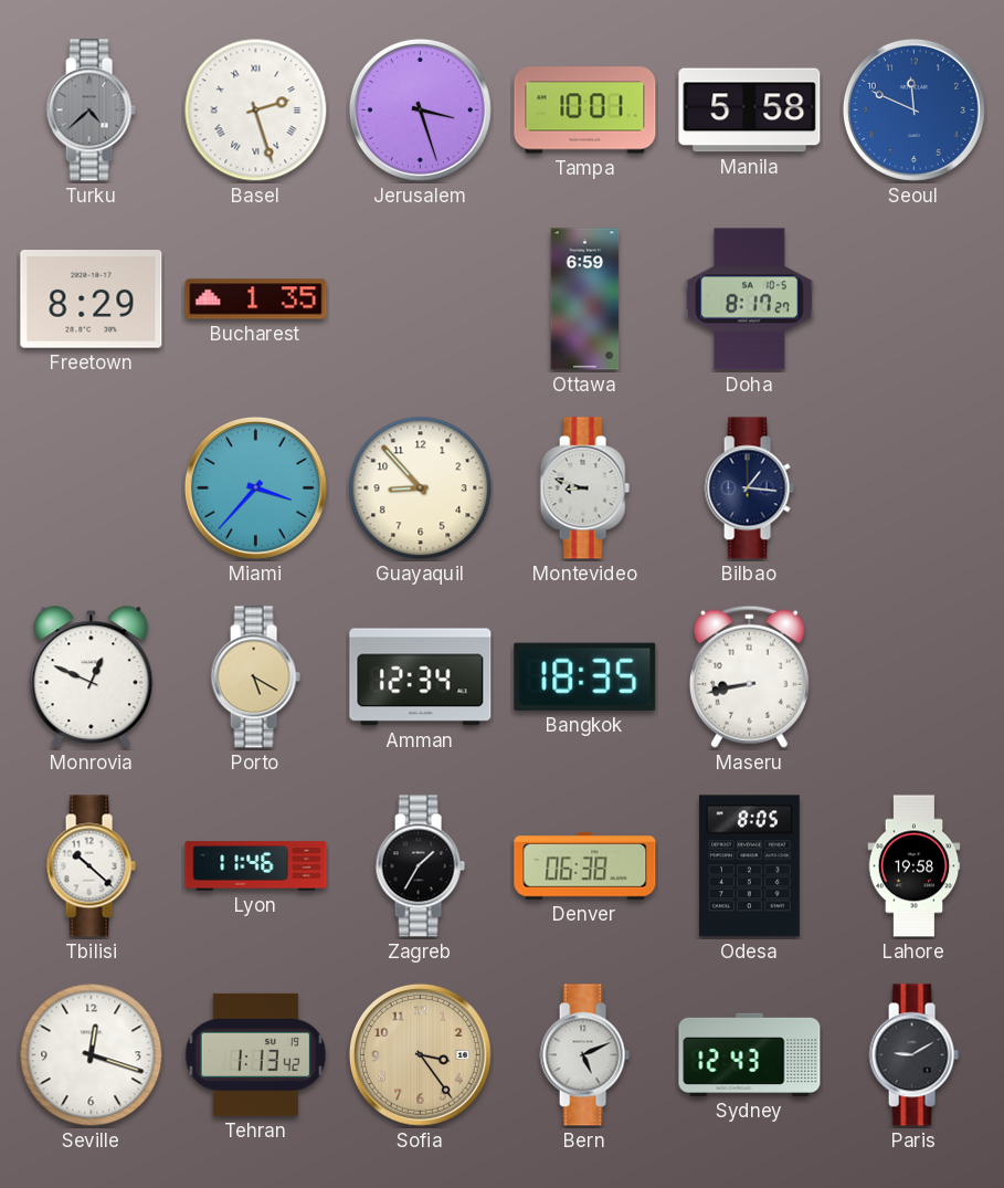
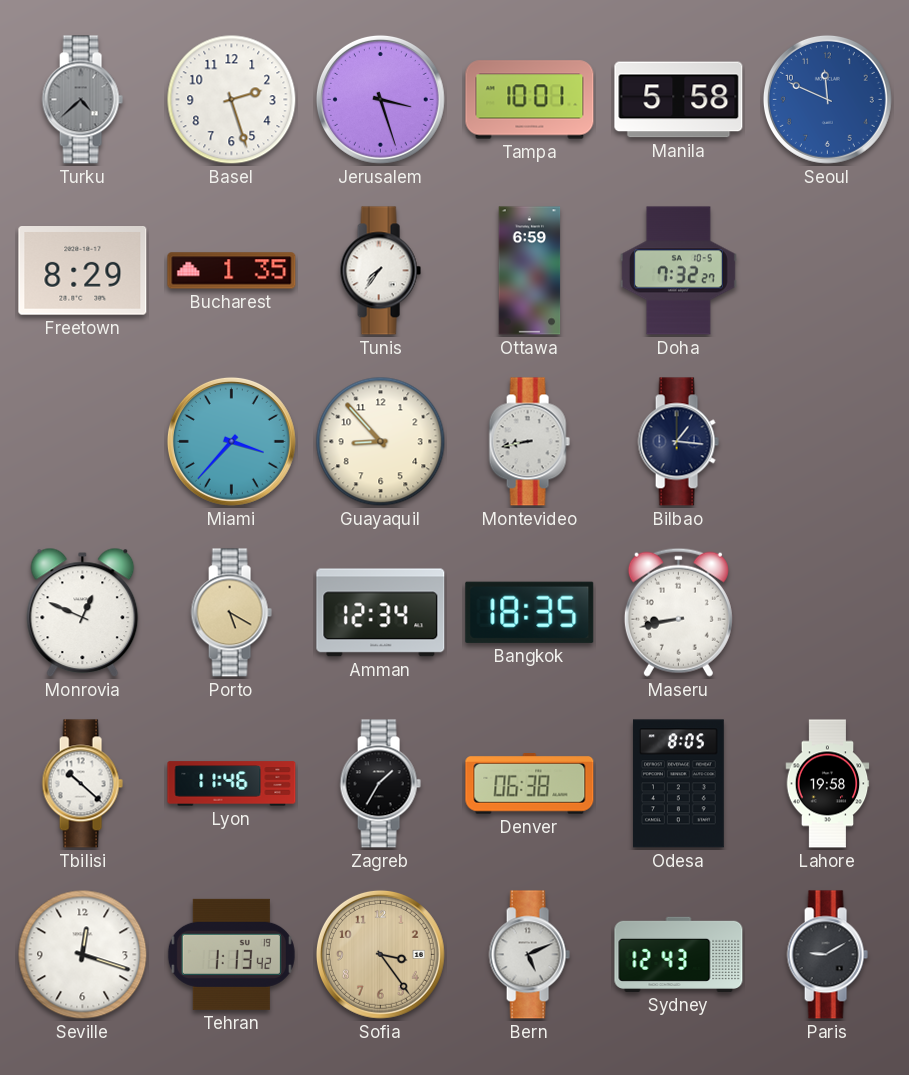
Basel numerals: Roman -> Arabic (232, 100)
Tunis: none -> 7:36 (380, 271)
Doha: 8:17 -> 7:32 (678, 271)
Montevideo: 8:48 -> 8:43 (529, 442)
